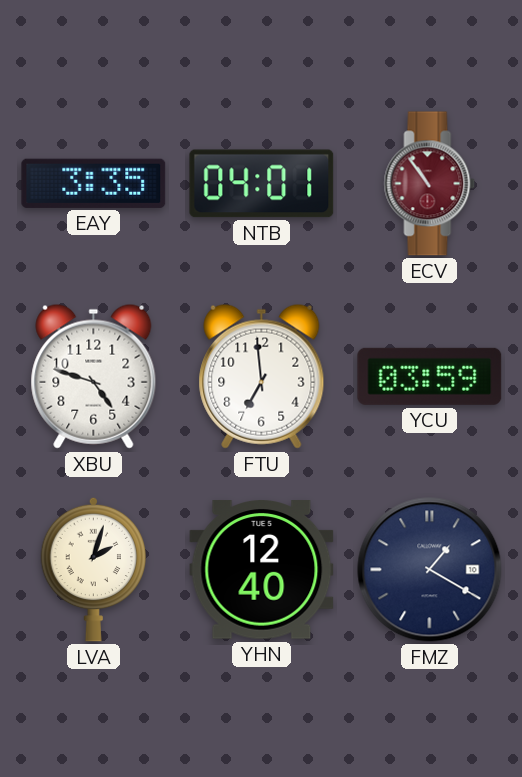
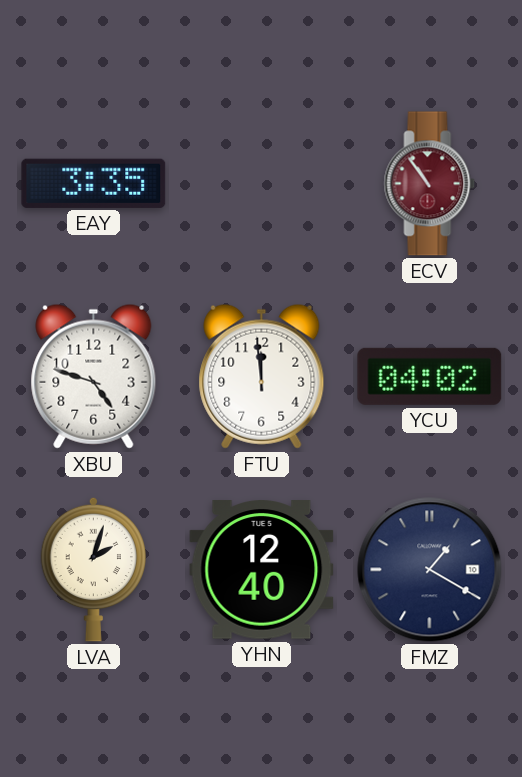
NTB: 04:01 -> none (262, 184)
FTU: 6:59 -> 11:59 (262, 376)
YCU: 03:59 -> 04:02 (430, 376)
